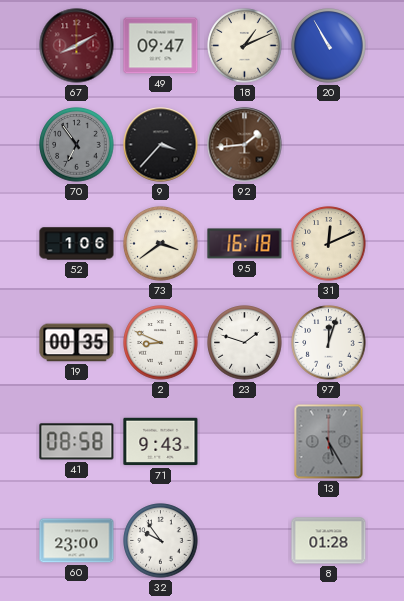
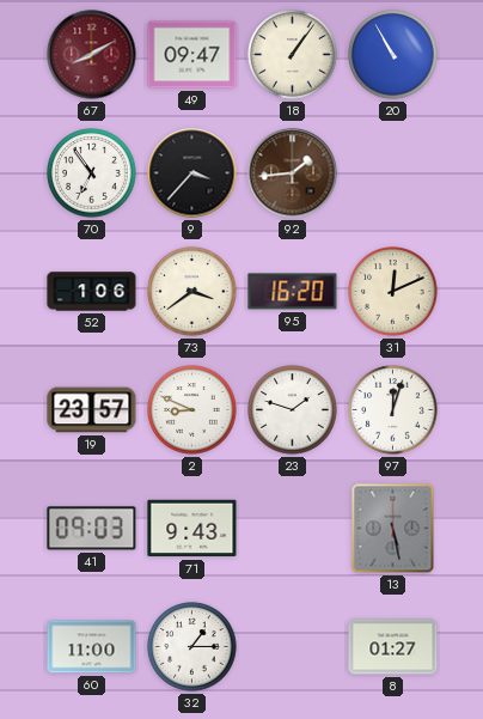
18: 1:11 -> 1:06 (293, 55)
70 dial: grey -> white (92, 173)
95: 16:18 -> 16:20 (293, 292)
19: 00:35 -> 23:57 (92, 410)
41: 08:58 -> 09:03 (92, 529)
13: 5:25 -> 5:28 (393, 529)
60: 23:00 -> 11:00 (92, 647)
32: 9:54 -> 1:15 (192, 647)
8: 01:28 -> 01:27 (393, 647)
